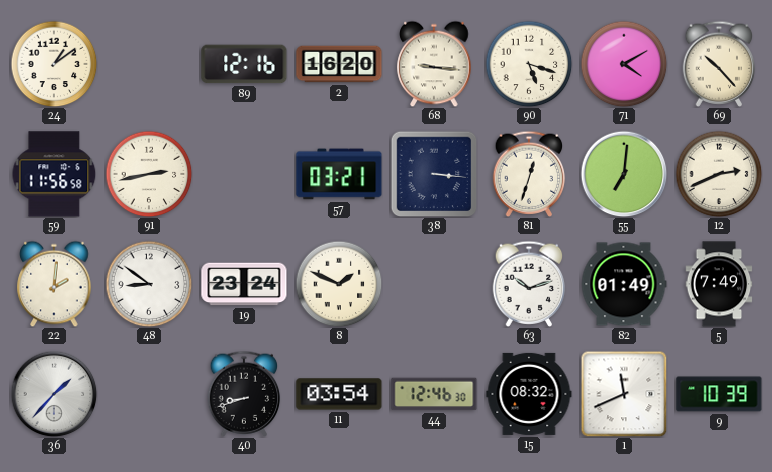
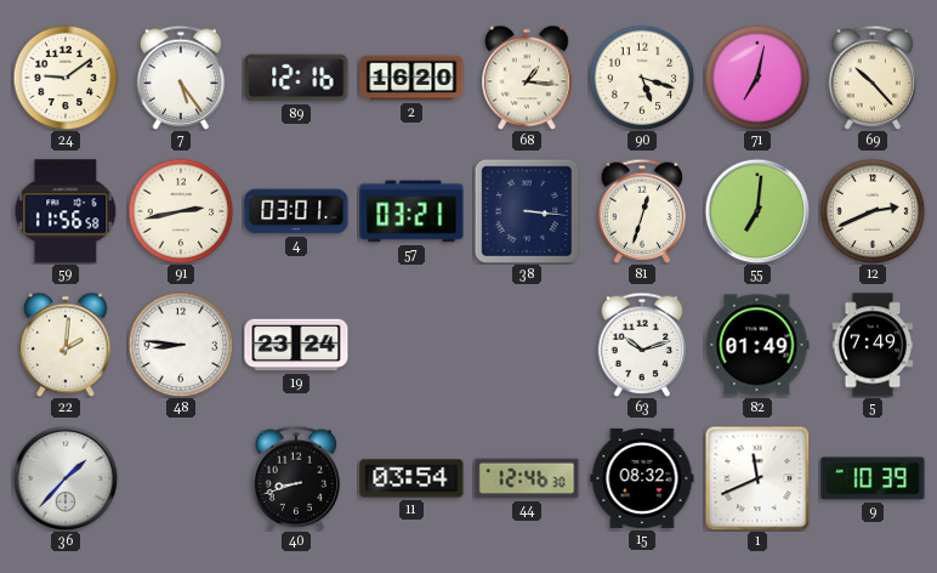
24: 1:09 -> 9:09 (66, 78)
7: none -> 5:24 (181, 78)
68: 9:16 -> 1:16 (527, 78)
71: 4:10 -> 7:02 (757, 78)
4: none -> 03:01 (296, 211)
48: 8:51 -> 8:46 (181, 345)
8: 1:49 -> none (339, 284)
